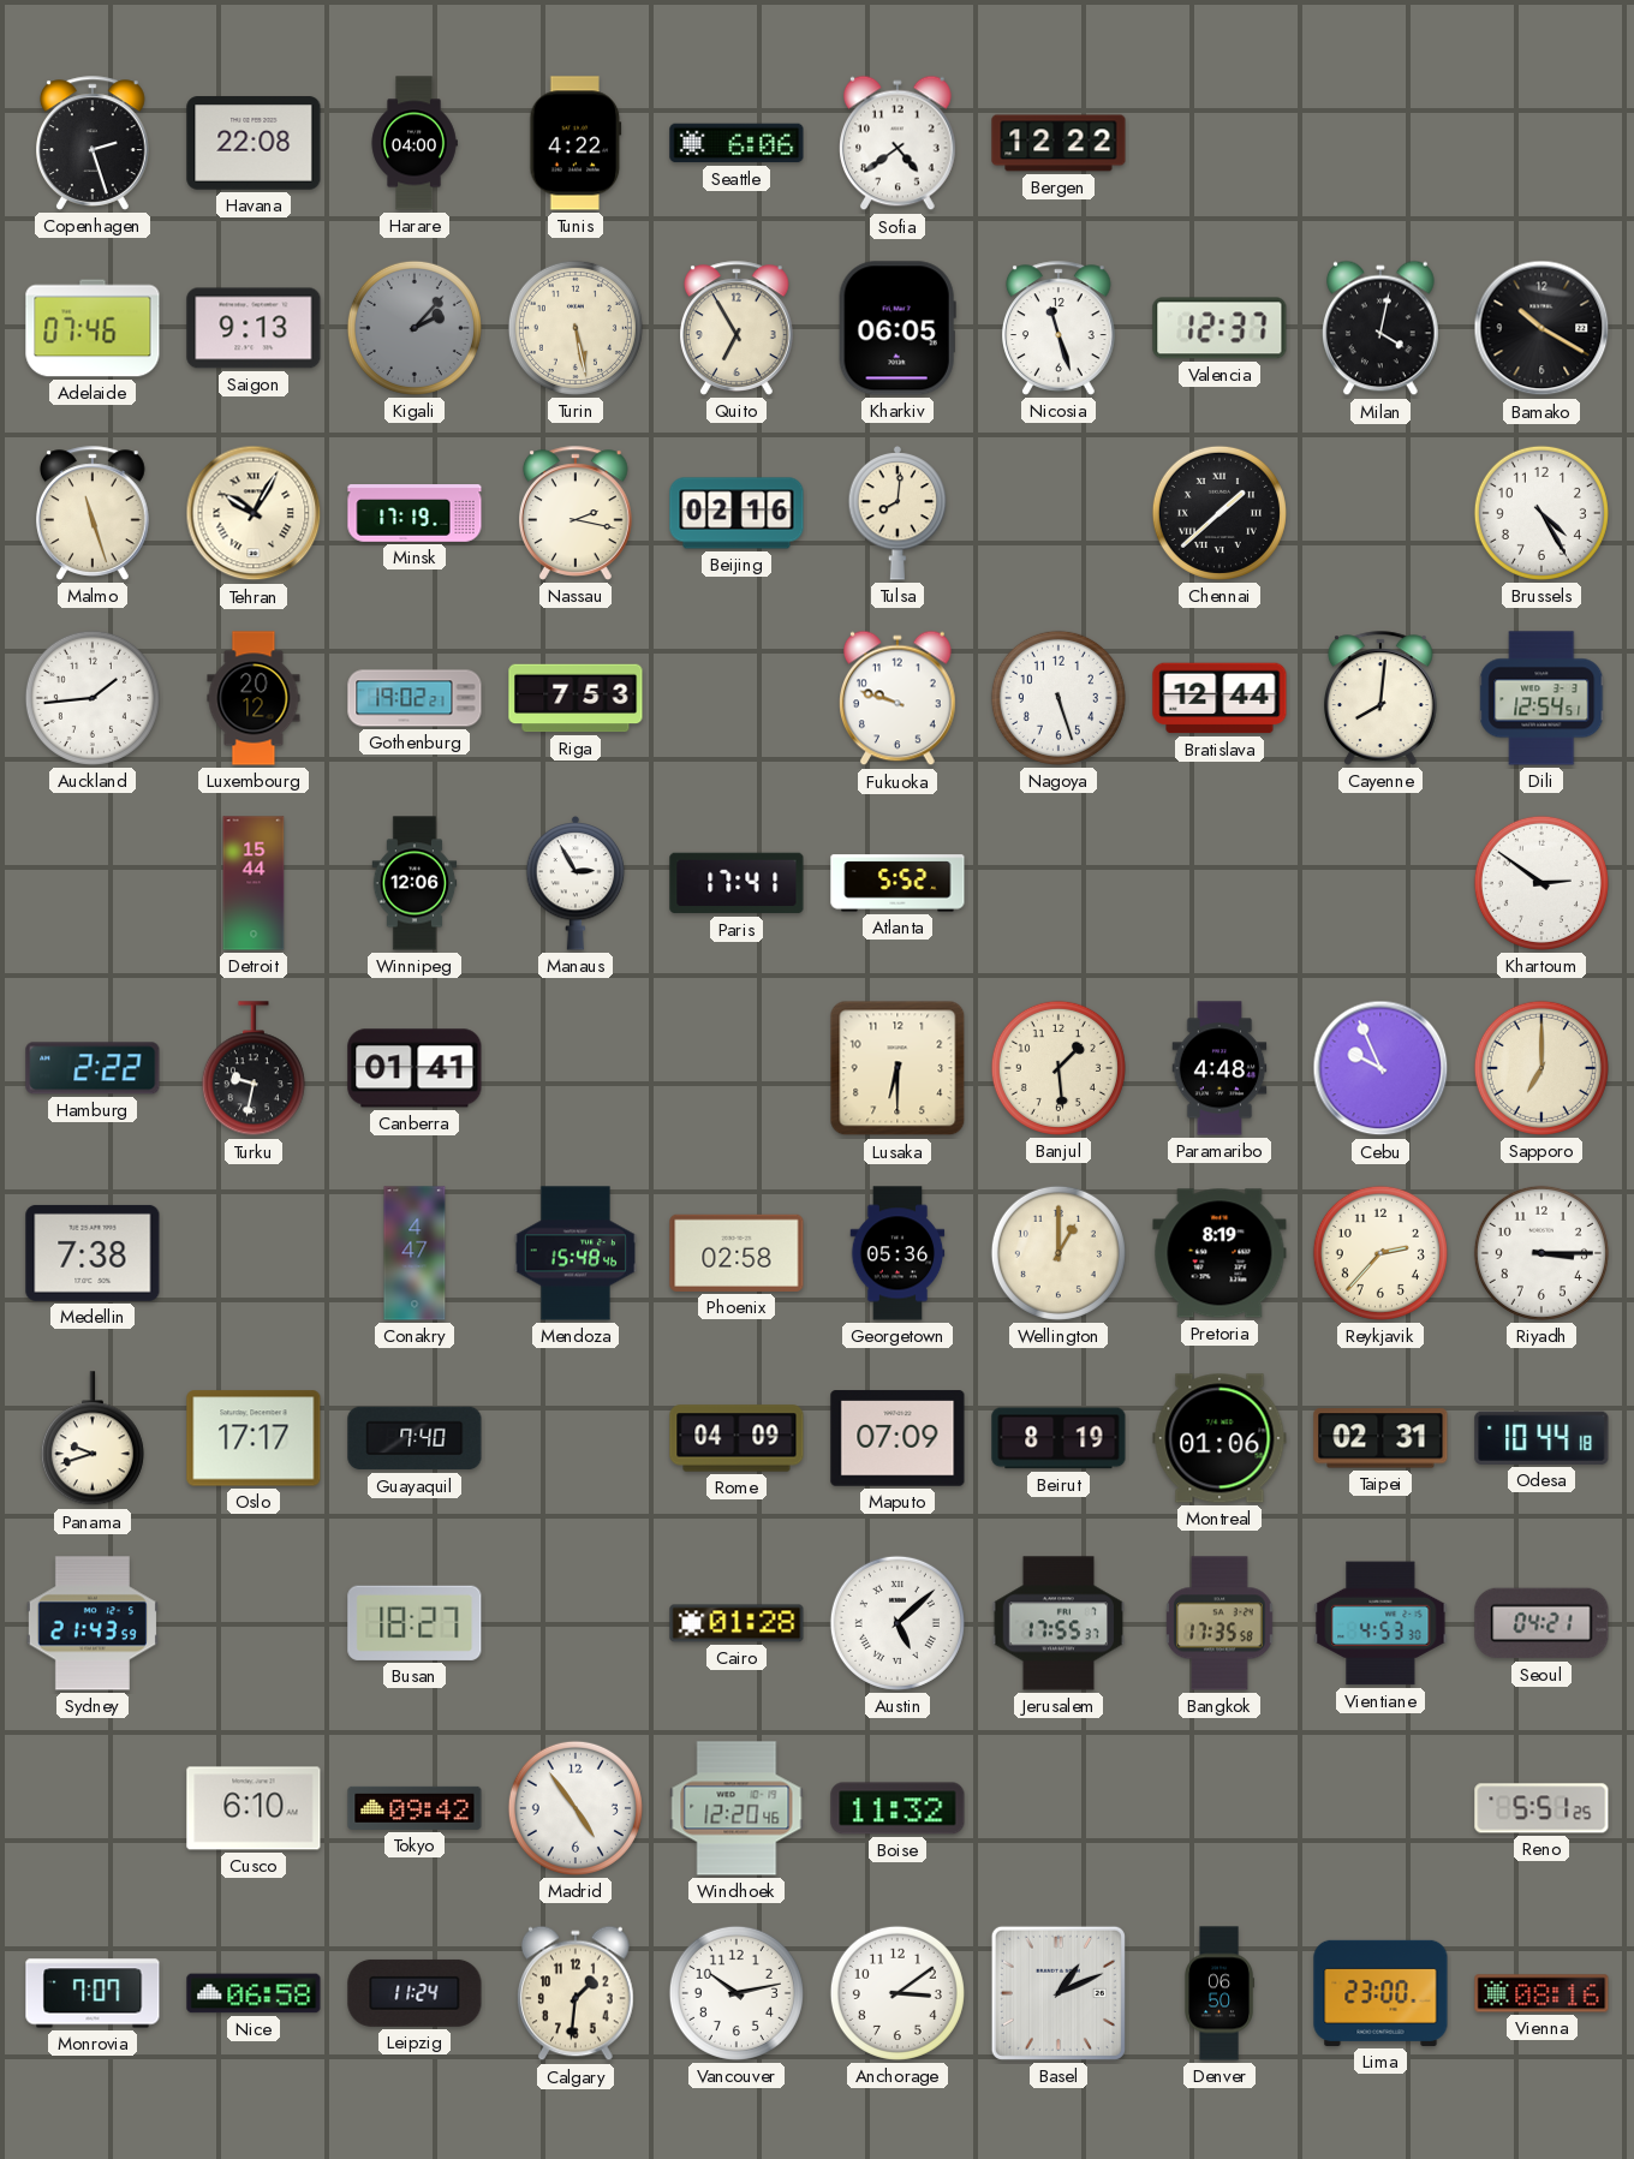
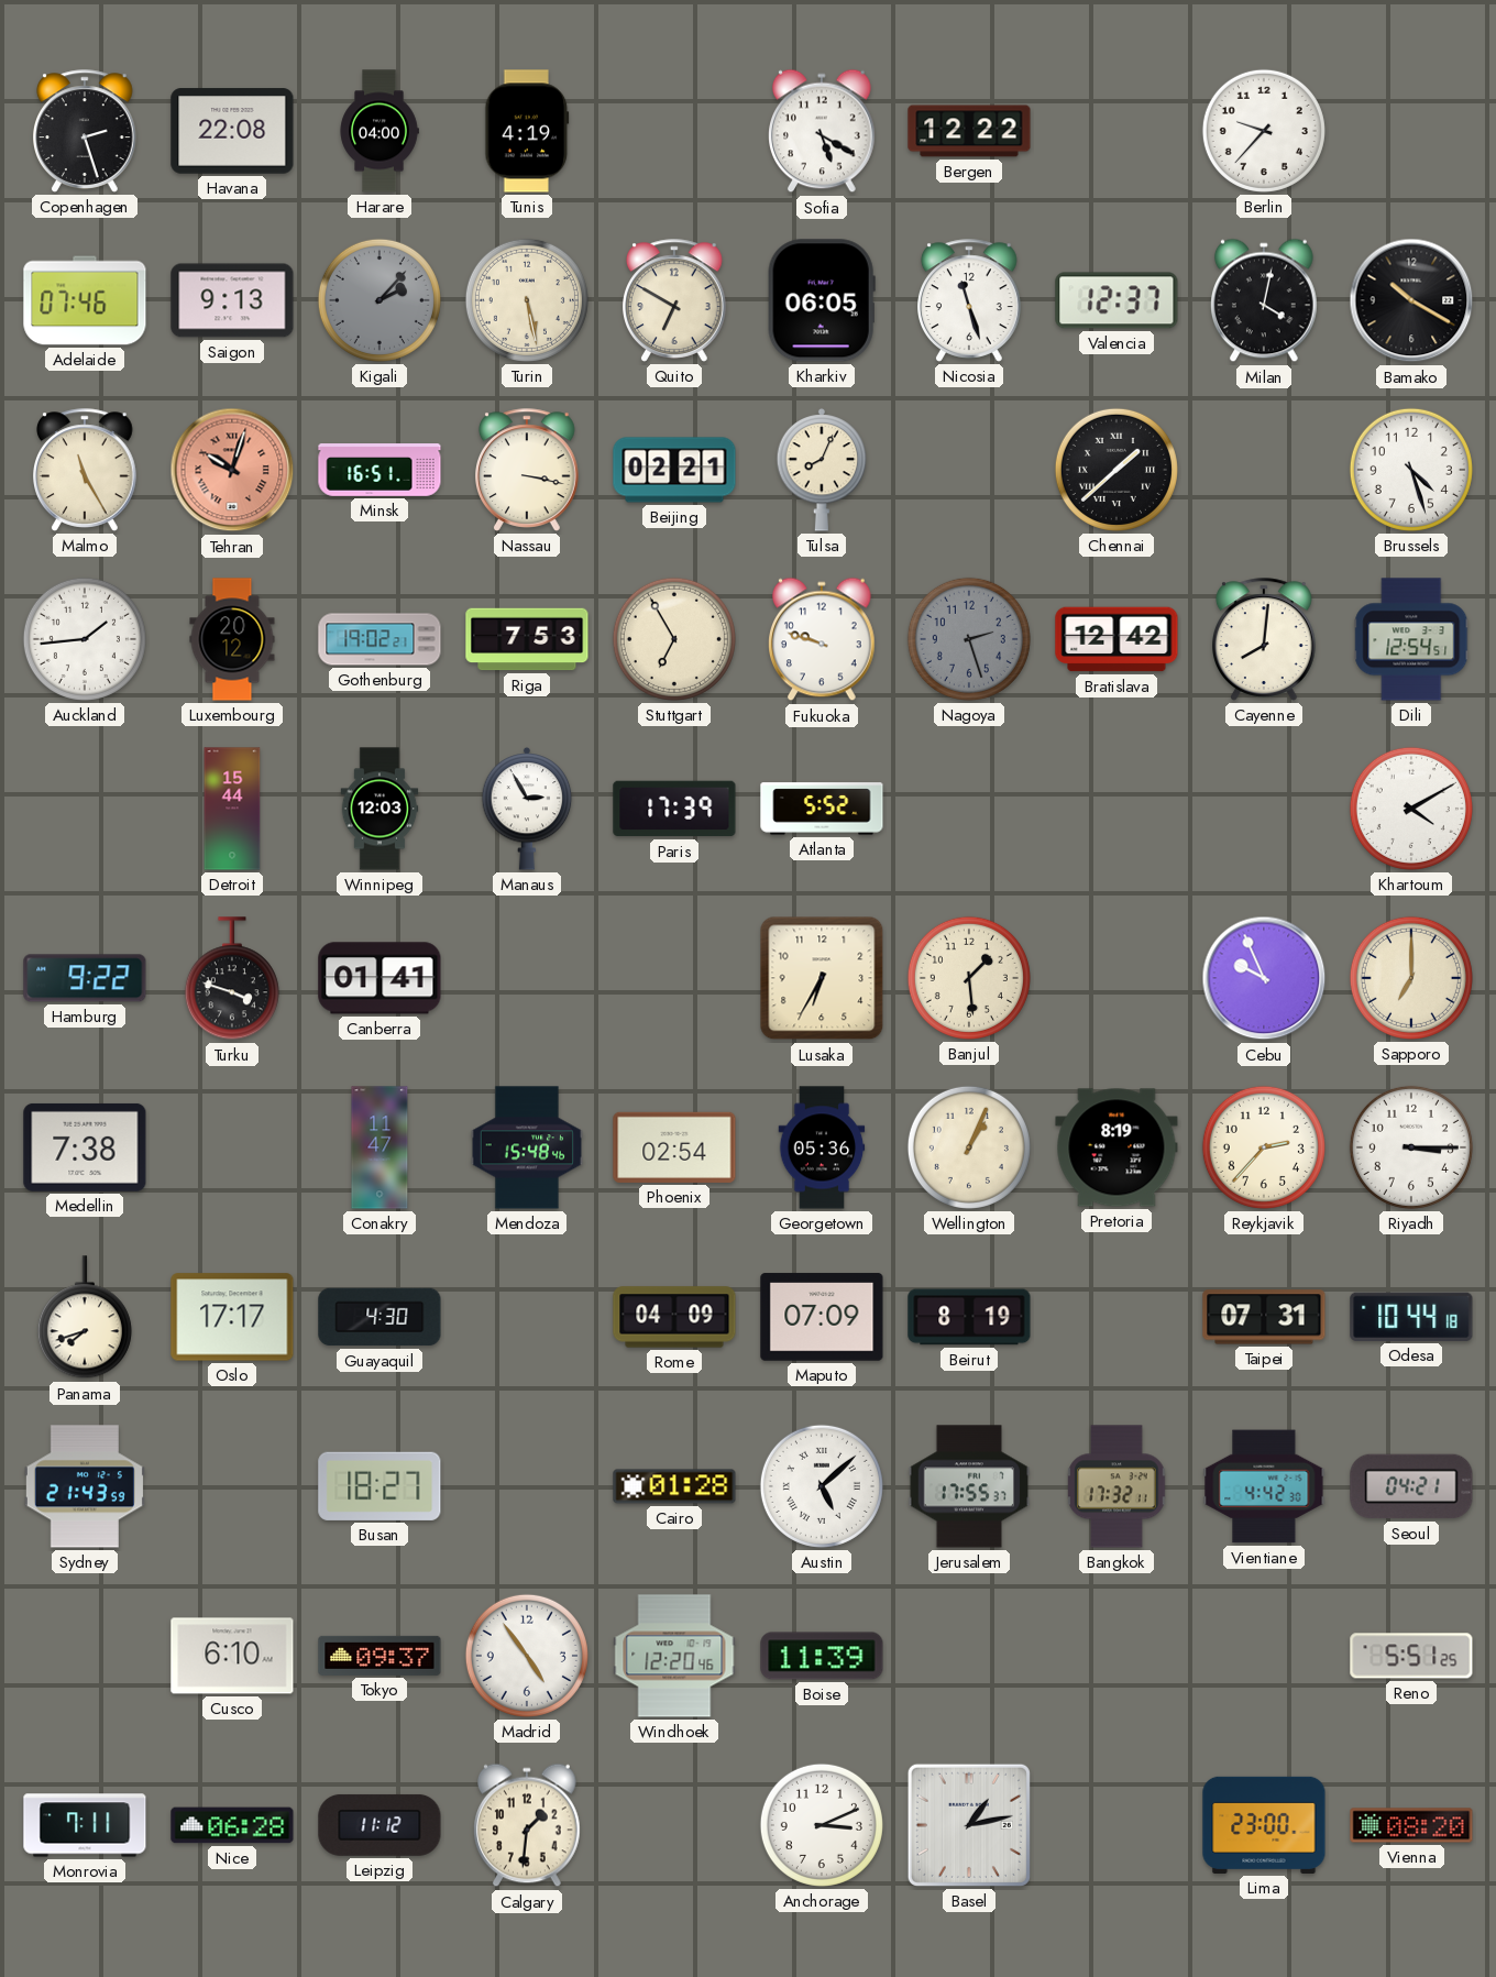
Tunis: 4:22 -> 4:19 (527, 131)
Seattle: 6:06 -> none (737, 143)
Sofia: 4:39 -> 5:20 (823, 131)
Berlin: none -> 9:37 (1264, 131)
Quito: 6:55 -> 6:50 (675, 300)
Malmo: 11:27 -> 11:25 (86, 470)
Tehran: 10:05 -> 10:03 (232, 470)
Tehran dial: cream -> salmon (232, 470)
Minsk: 17:19 -> 16:51 (380, 470)
Nassau: 2:17 -> 3:17 (528, 470)
Beijing: 02:16 -> 02:21 (674, 470)
Tulsa: 8:01 -> 8:04 (822, 470)
Brussels: 4:25 -> 4:27 (1411, 470)
Stuttgart: none -> 6:55 (674, 639)
Nagoya: 5:27 -> 2:27 (969, 639)
Nagoya dial: white -> grey (969, 639)
Bratislava: 12:44 -> 12:42 (1116, 639)
Winnipeg: 12:06 -> 12:03 (380, 809)
Paris: 17:41 -> 17:39 (674, 809)
Khartoum: 2:51 -> 4:10 (1411, 809)
Hamburg: 2:22 -> 9:22 (85, 978)
Turku: 9:32 -> 3:48 (232, 979)
Lusaka: 6:30 -> 6:35 (822, 978)
Paramaribo: 4:48 -> none (1219, 1068)
Conakry: 4:47 -> 11:47 (380, 1147)
Phoenix: 02:58 -> 02:54 (674, 1147)
Wellington: 1:00 -> 1:04 (969, 1147)
Panama: 9:42 -> 7:42 (85, 1318)
Guayaquil: 7:40 -> 4:30 (380, 1317)
Montreal: 01:06 -> none (1219, 1438)
Taipei: 02:31 -> 07:31 (1264, 1317)
Bangkok: 17:35 -> 17:32 (1116, 1486)
Vientiane: 4:53 -> 4:42 (1264, 1486)
Tokyo: 09:42 -> 09:37 (380, 1656)
Boise: 11:32 -> 11:39 (822, 1656)
Monrovia: 7:07 -> 7:11 (85, 1825)
Nice: 06:58 -> 06:28 (232, 1825)
Leipzig: 11:24 -> 11:12 (380, 1825)
Vancouver: 10:13 -> none (737, 1993)
Anchorage: 3:09 -> 3:11 (822, 1825)
Basel: 1:11 -> 1:13 (969, 1825)
Denver: 06:50 -> none (1218, 1993)
Vienna: 08:16 -> 08:20 (1411, 1825)
